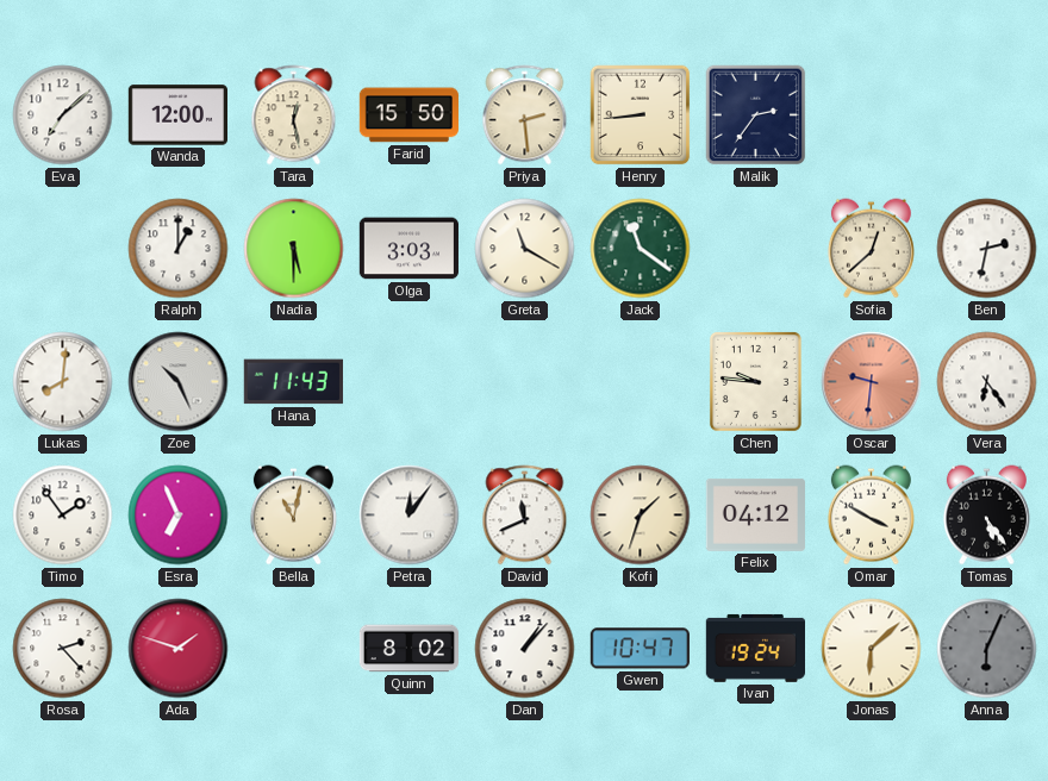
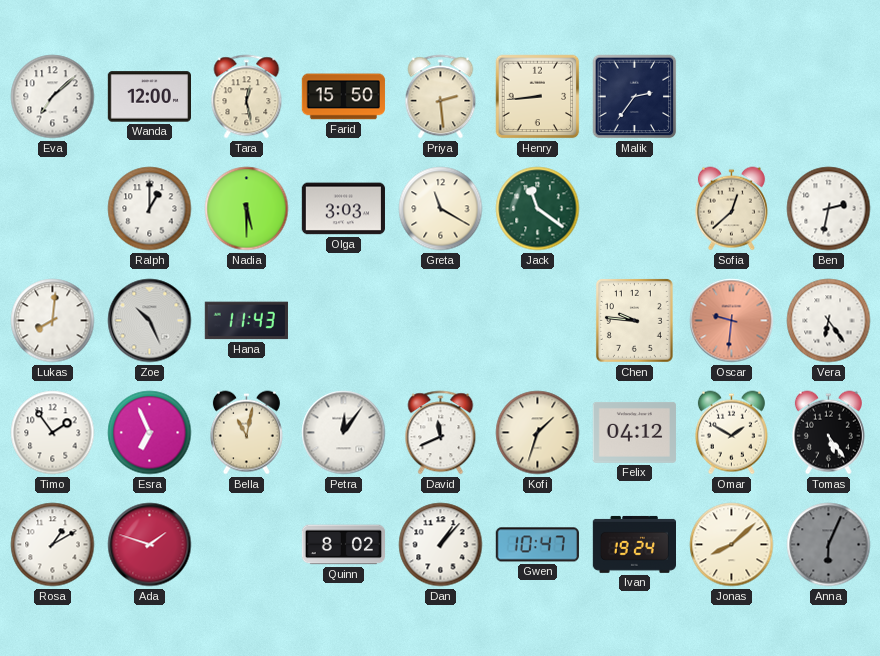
Omar: 3:50 -> 1:50 (731, 433)
Rosa: 2:23 -> 1:10 (53, 545)
Jonas: 6:08 -> 8:08 (732, 545)
